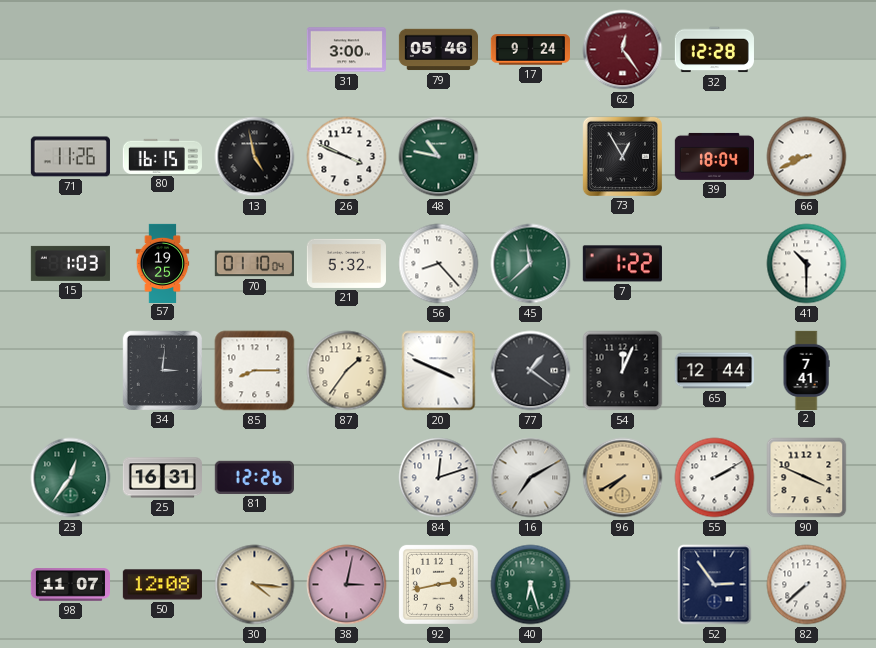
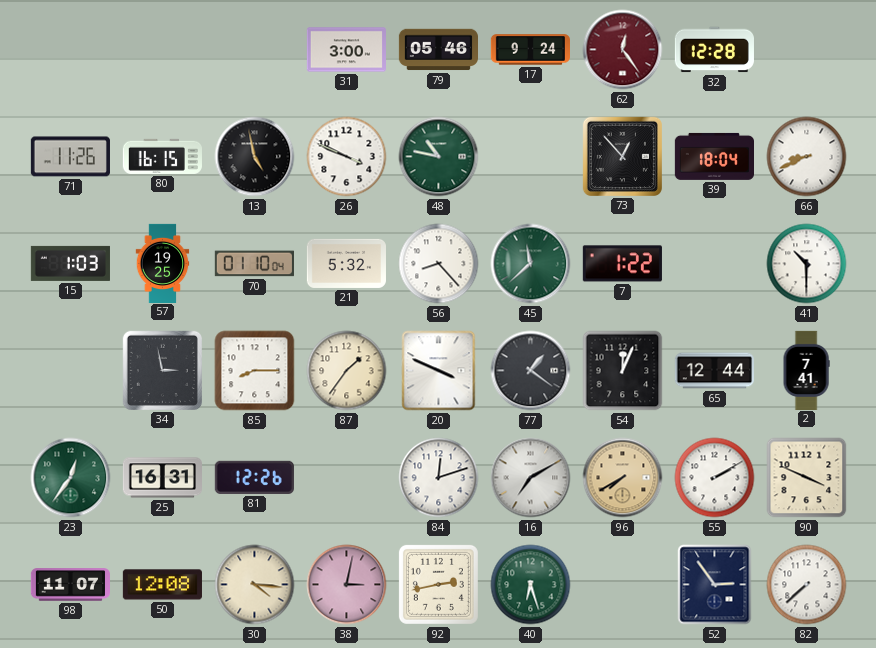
73: 12:55 -> 12:53 (622, 156)
34: 3:01 -> 2:58 (162, 370)
